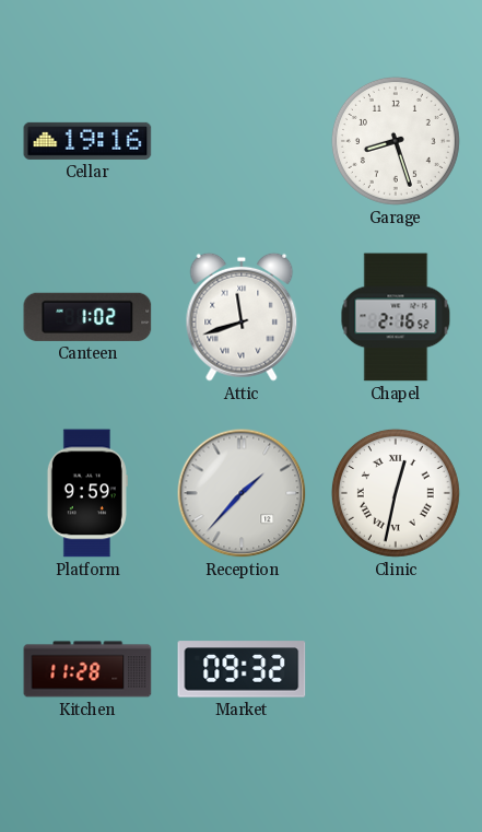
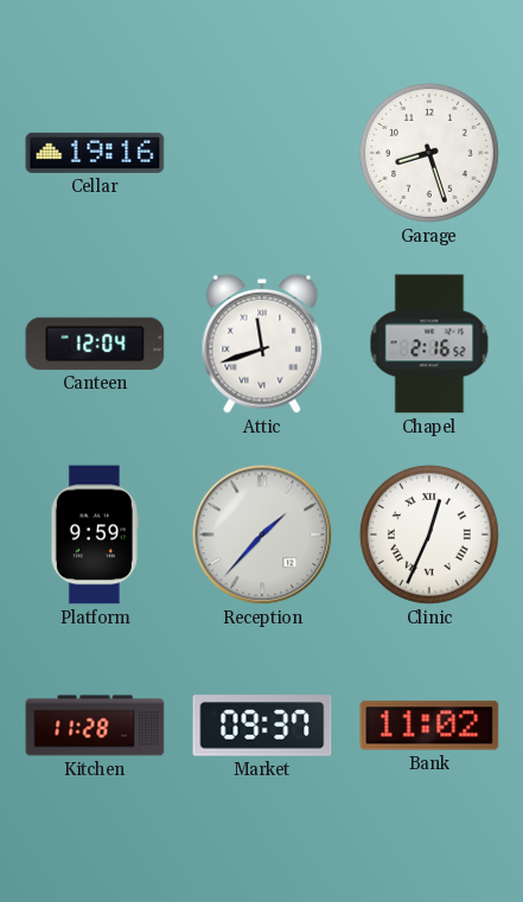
Canteen: 1:02 -> 12:04 (95, 344)
Clinic: 12:32 -> 12:34 (429, 535)
Market: 09:32 -> 09:37 (262, 725)
Bank: none -> 11:02 (429, 725)
